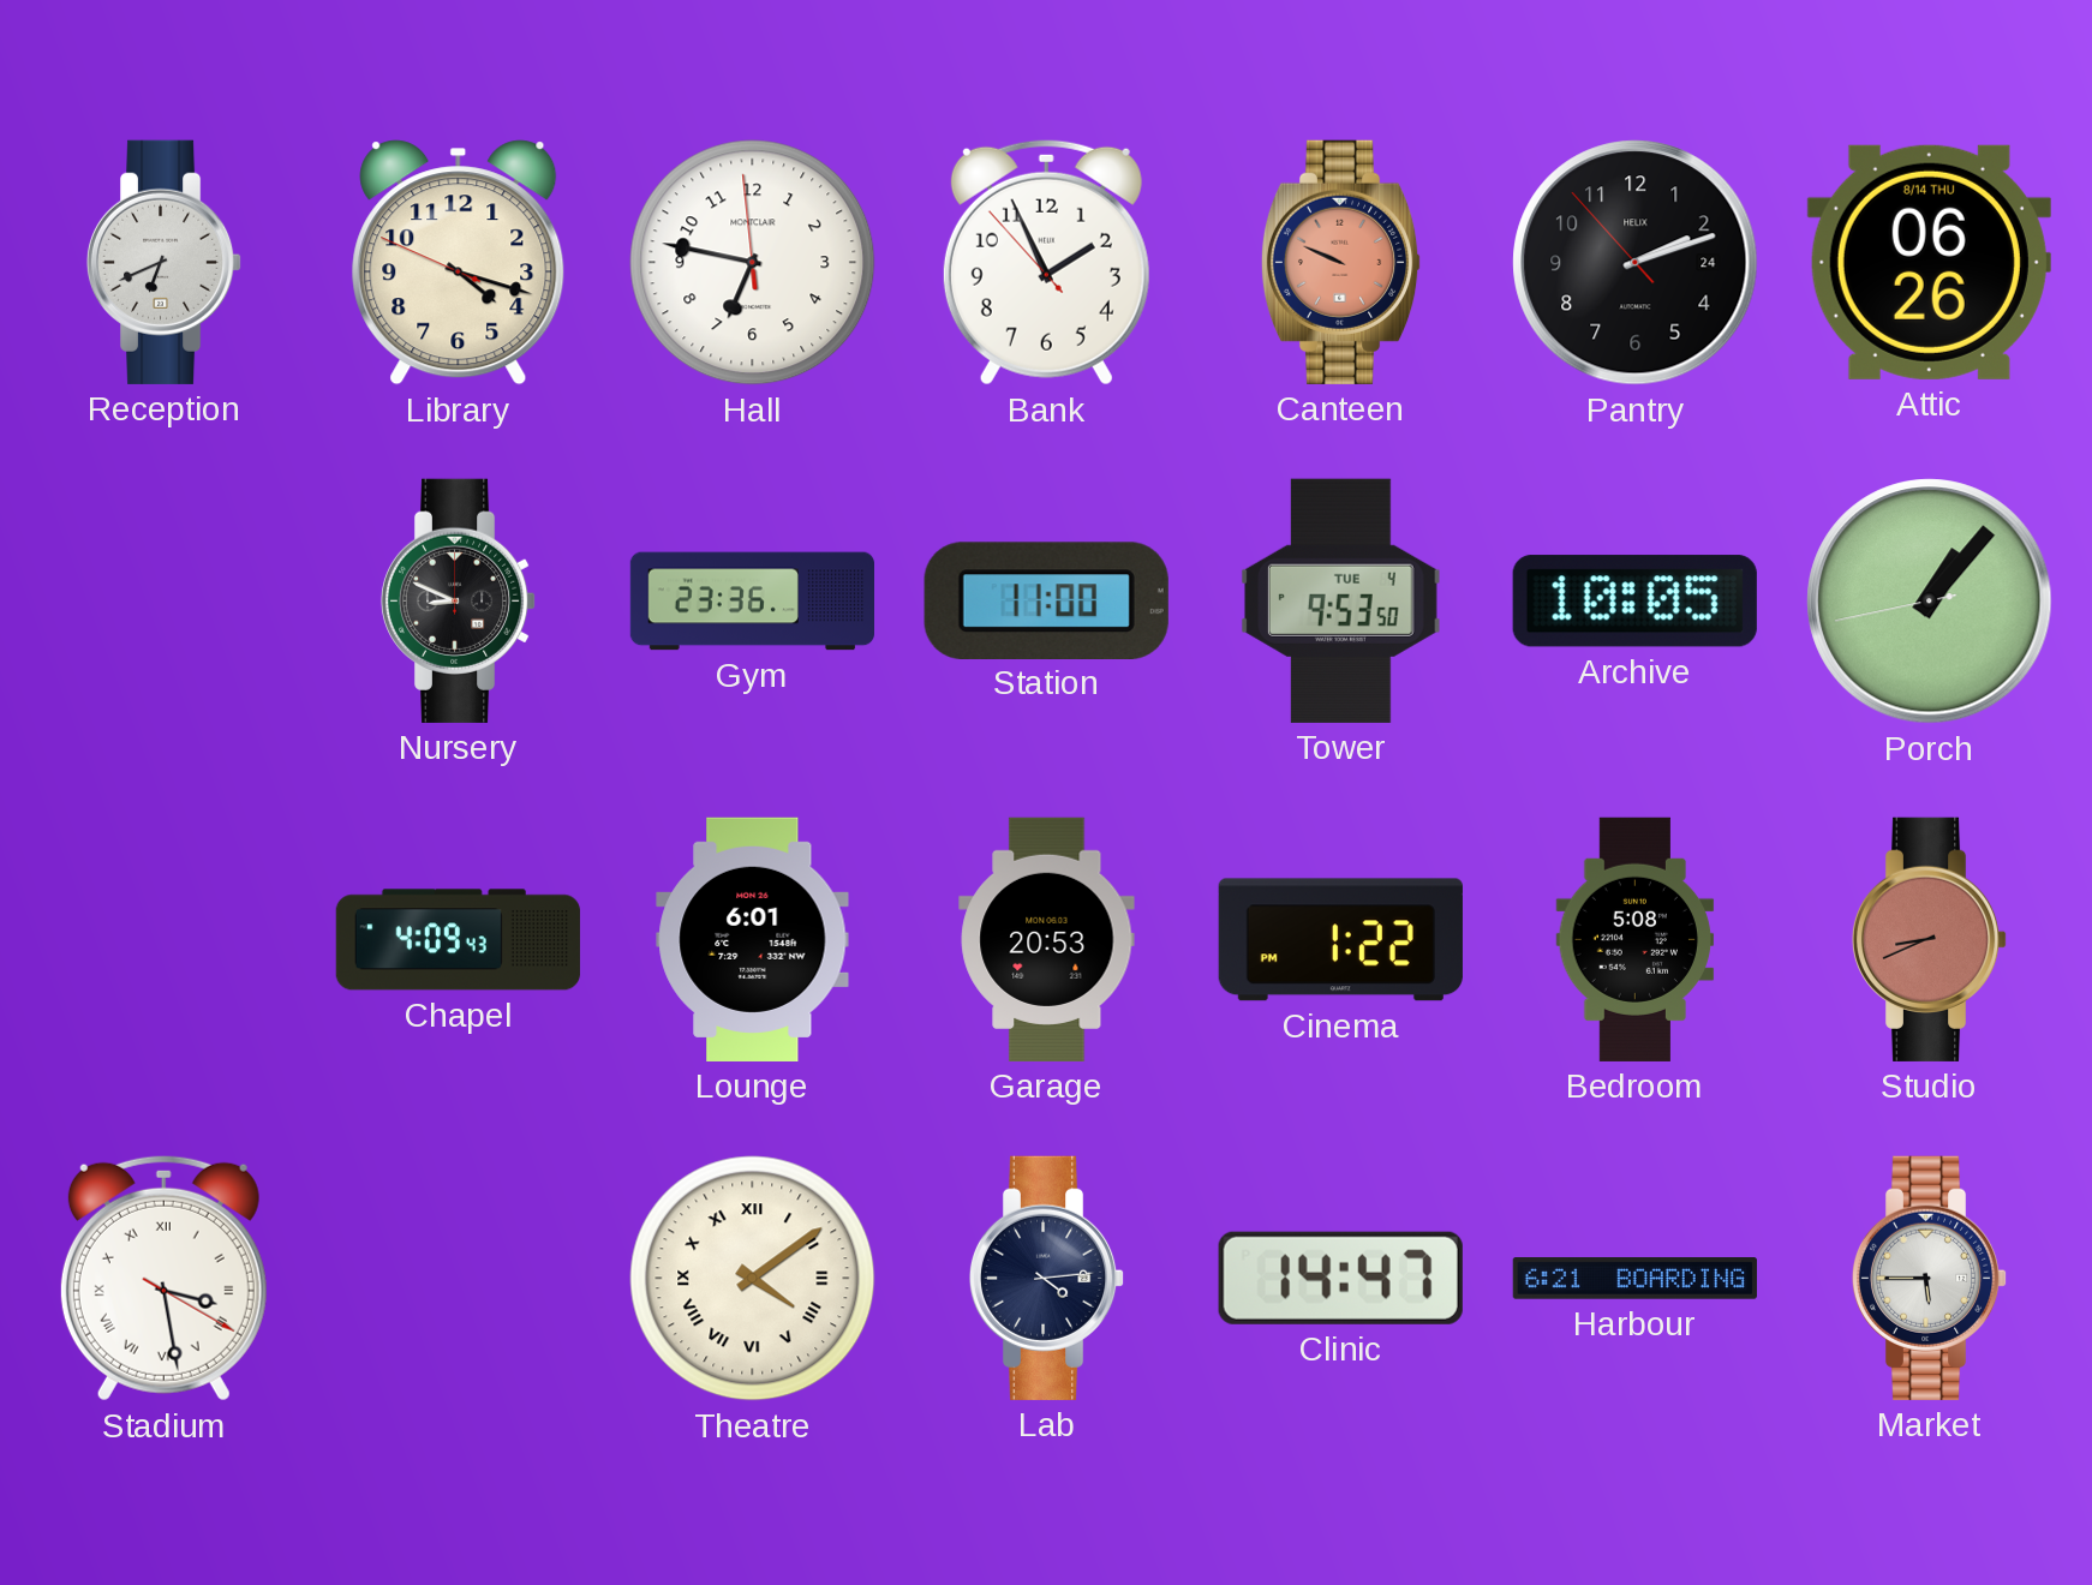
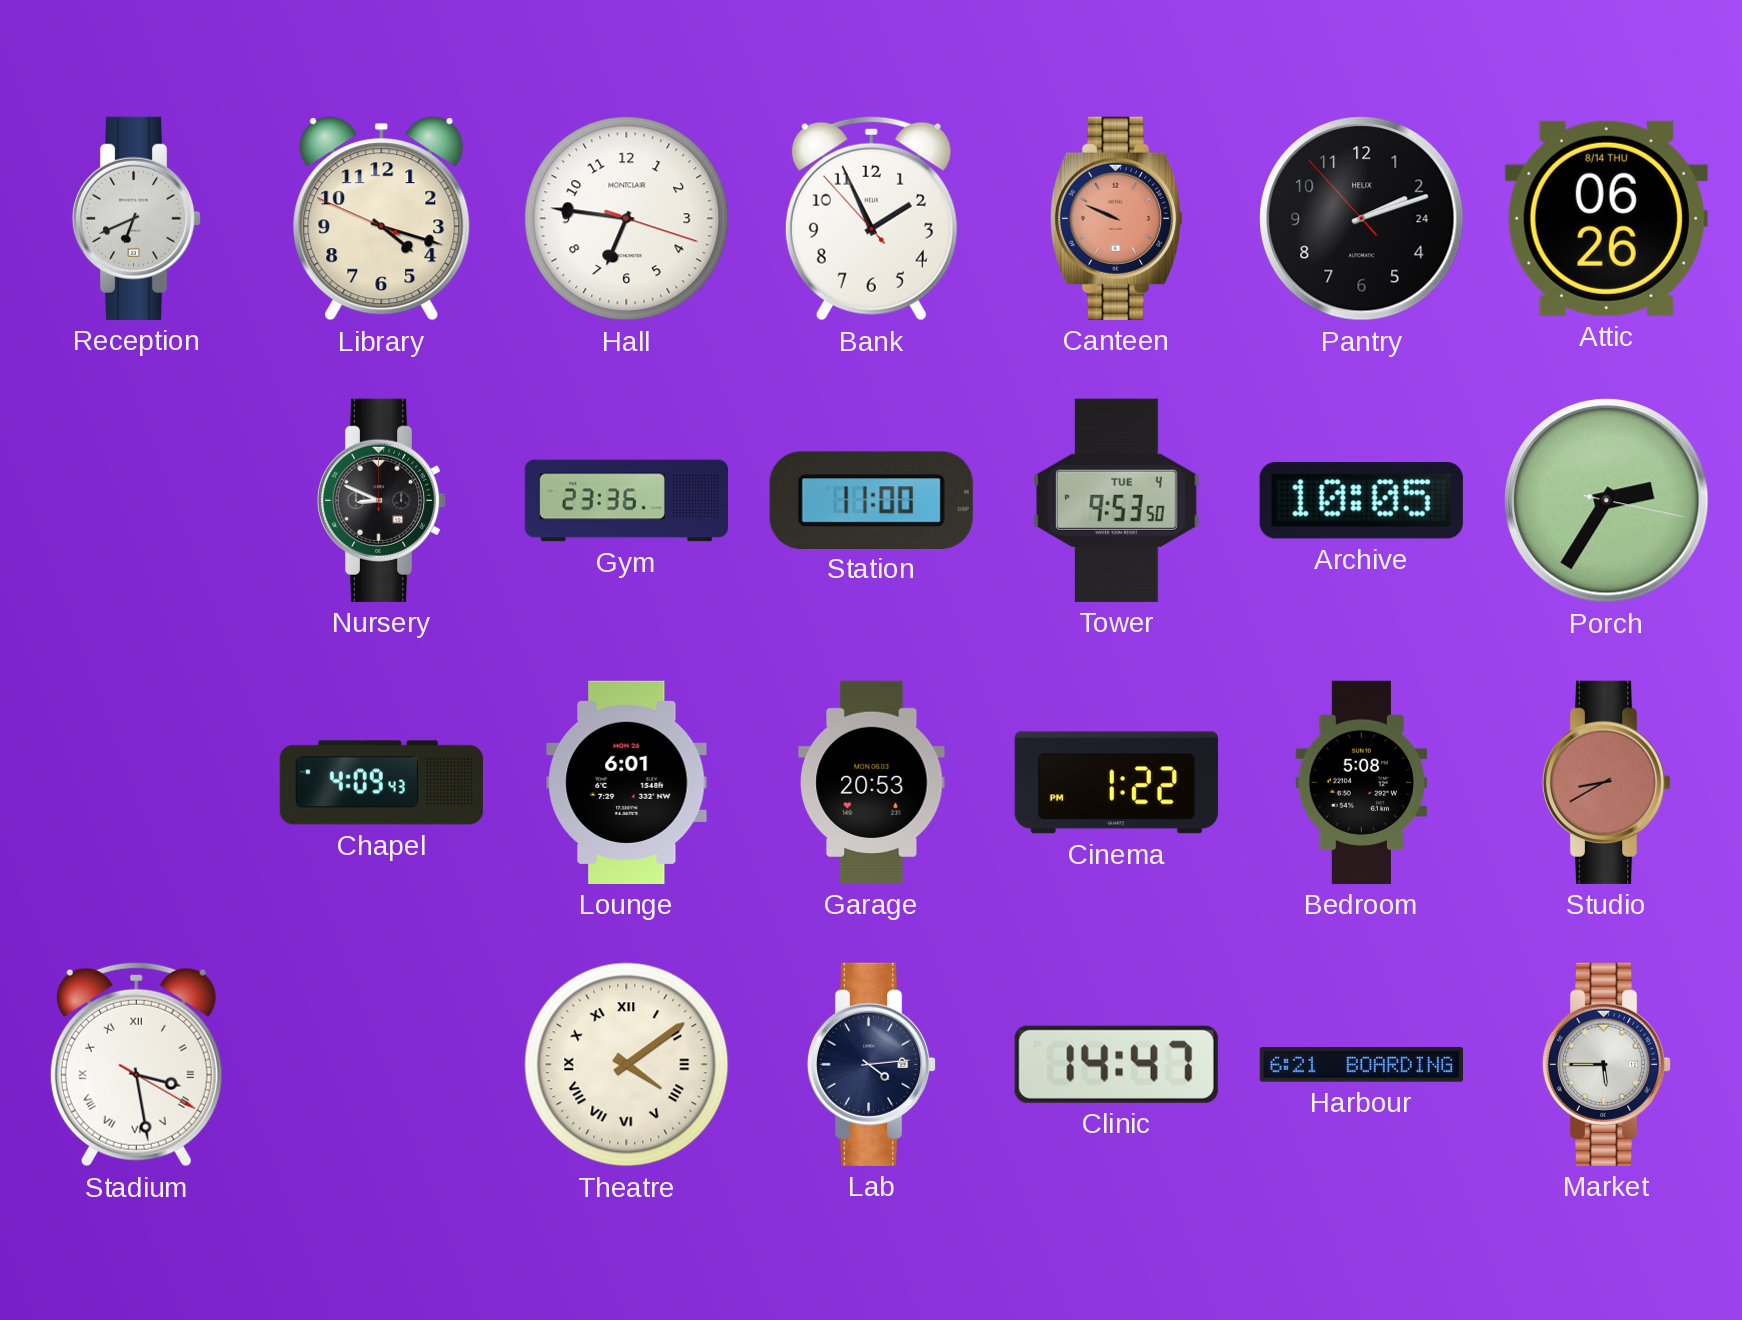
Hall: 6:46:59 -> 6:46:18 (627, 219)
Porch: 1:06 -> 2:35 (1607, 501)
Studio: 8:41 -> 8:40 (1607, 782)
